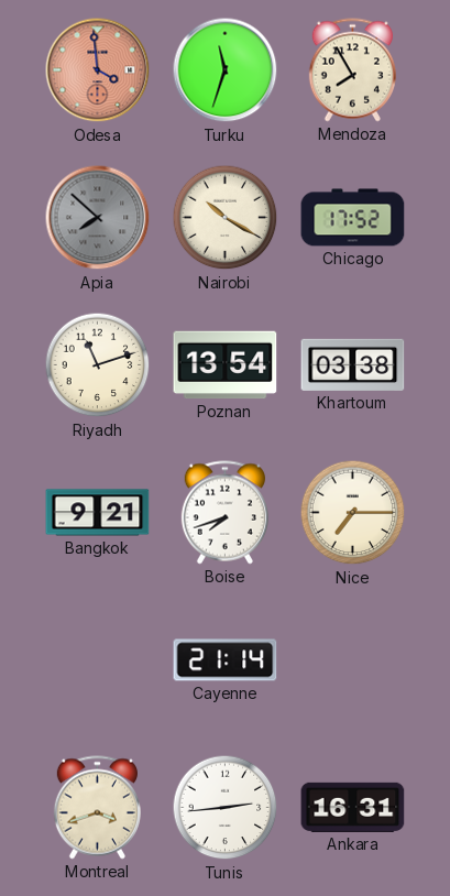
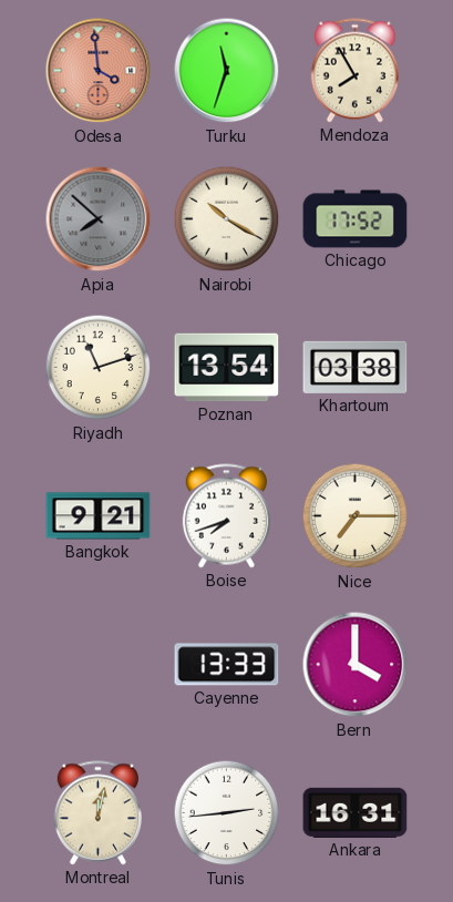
Cayenne: 21:14 -> 13:33 (227, 665)
Bern: none -> 4:00 (356, 665)
Montreal: 3:42 -> 12:02 (97, 813)
